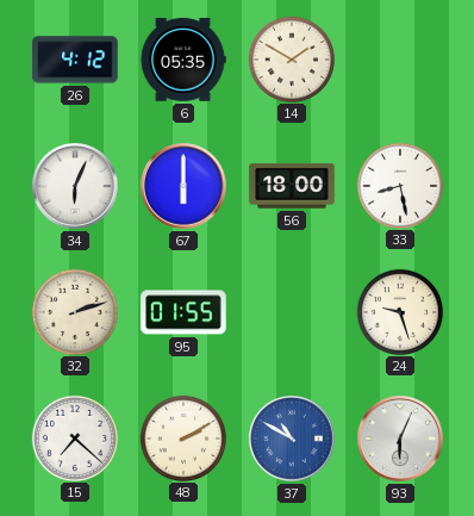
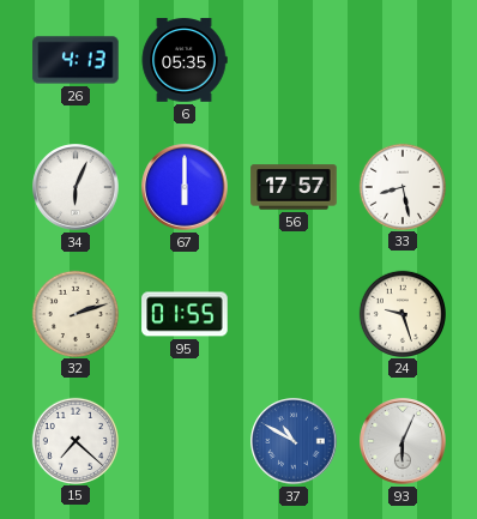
26: 4:12 -> 4:13 (76, 60)
14: 1:50 -> none (291, 58)
56: 18:00 -> 17:57 (294, 187)
48: 2:10 -> none (182, 437)
